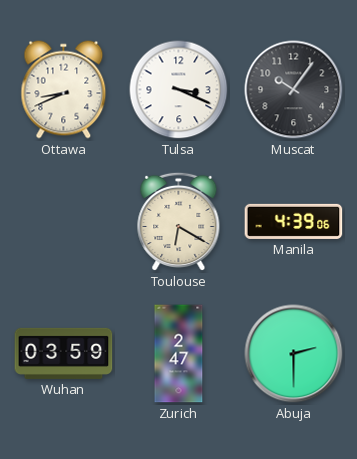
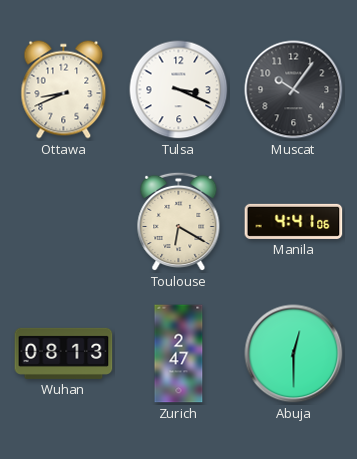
Manila: 4:39 -> 4:41 (294, 221)
Wuhan: 03:59 -> 08:13 (64, 353)
Abuja: 2:30 -> 12:30 (294, 354)
